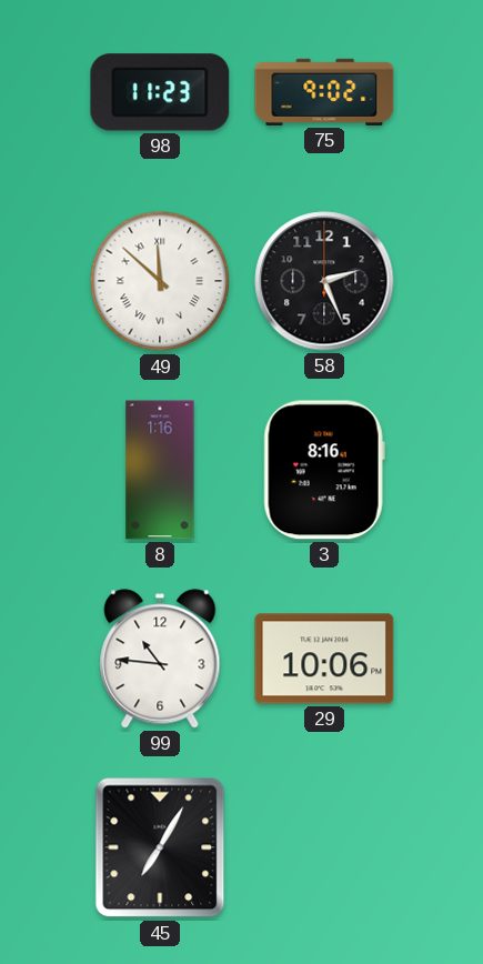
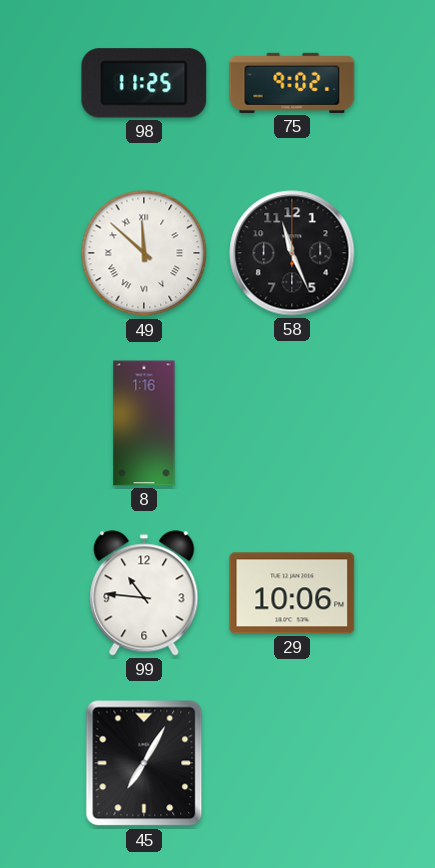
98: 11:23 -> 11:25 (144, 83)
58: 2:26 -> 11:26 (292, 253)
3: 8:16 -> none (324, 470)
